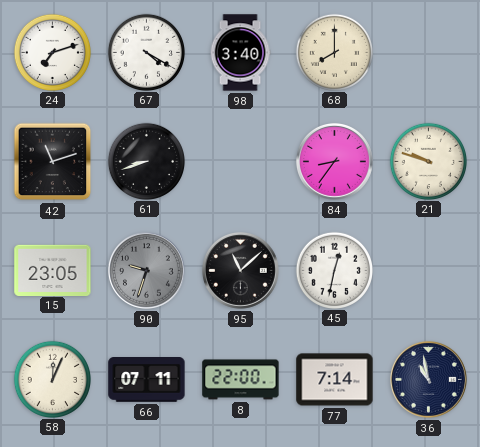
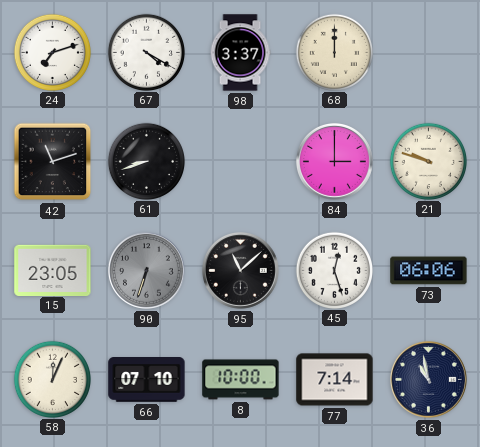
98: 3:40 -> 3:37 (240, 53)
68: 8:00 -> 12:00 (334, 52)
84: 8:36 -> 3:00 (334, 161)
90: 9:33 -> 6:33 (146, 270)
45: 12:32 -> 12:27 (334, 270)
73: none -> 06:06 (429, 271)
66: 07:11 -> 07:10 (147, 380)
8: 22:00 -> 10:00 (241, 380)
